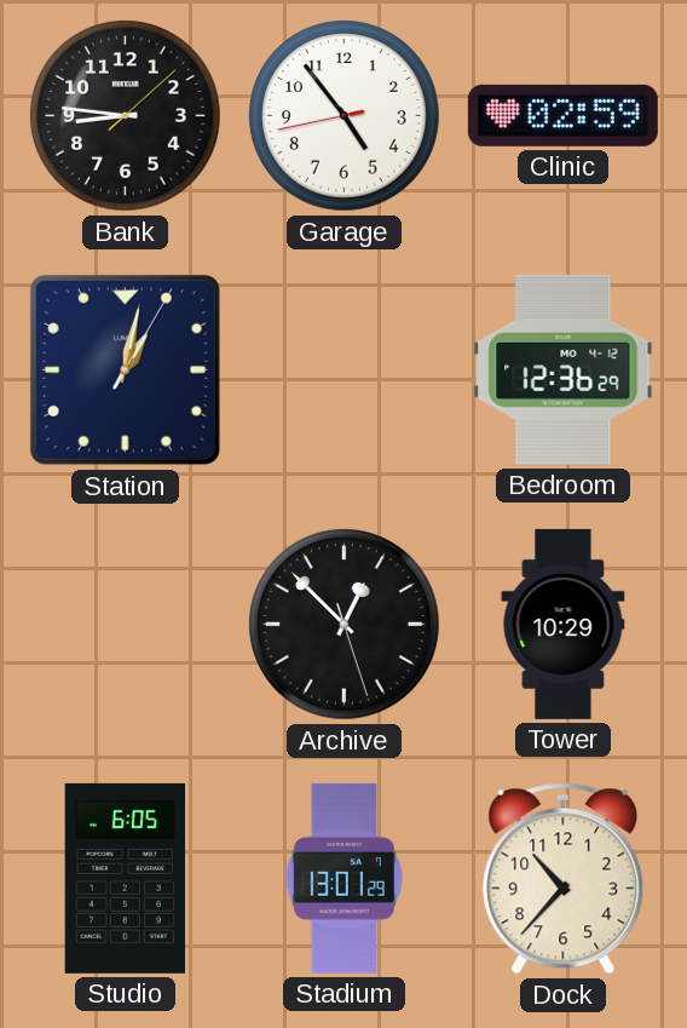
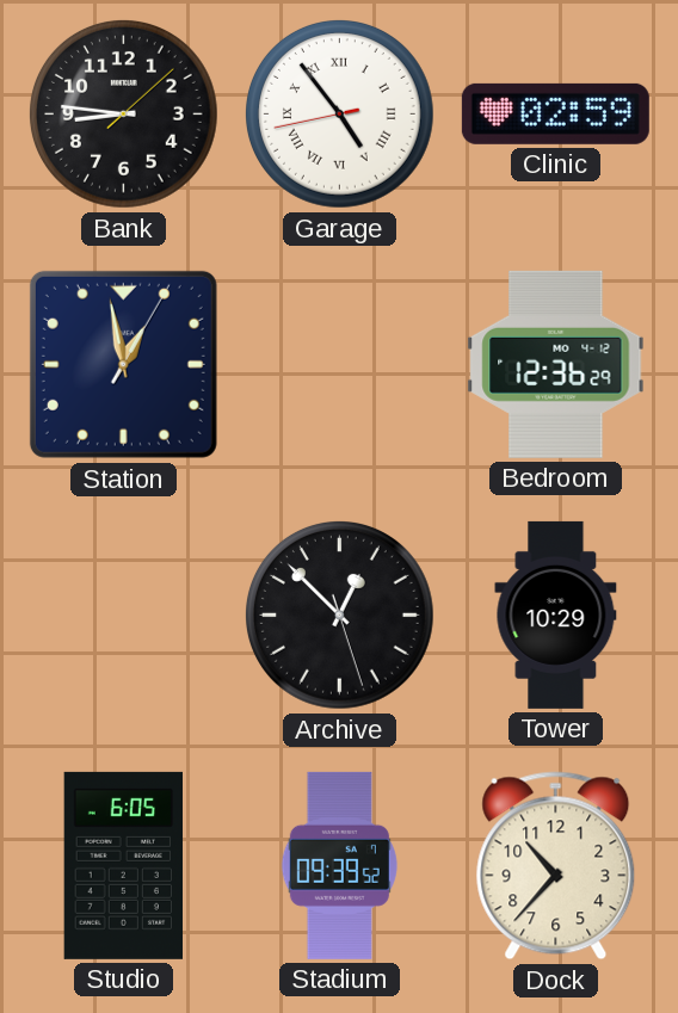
Garage numerals: Arabic -> Roman (339, 113)
Station: 1:02 -> 12:58 (123, 364)
Stadium: 13:01 -> 09:39 (339, 865)
